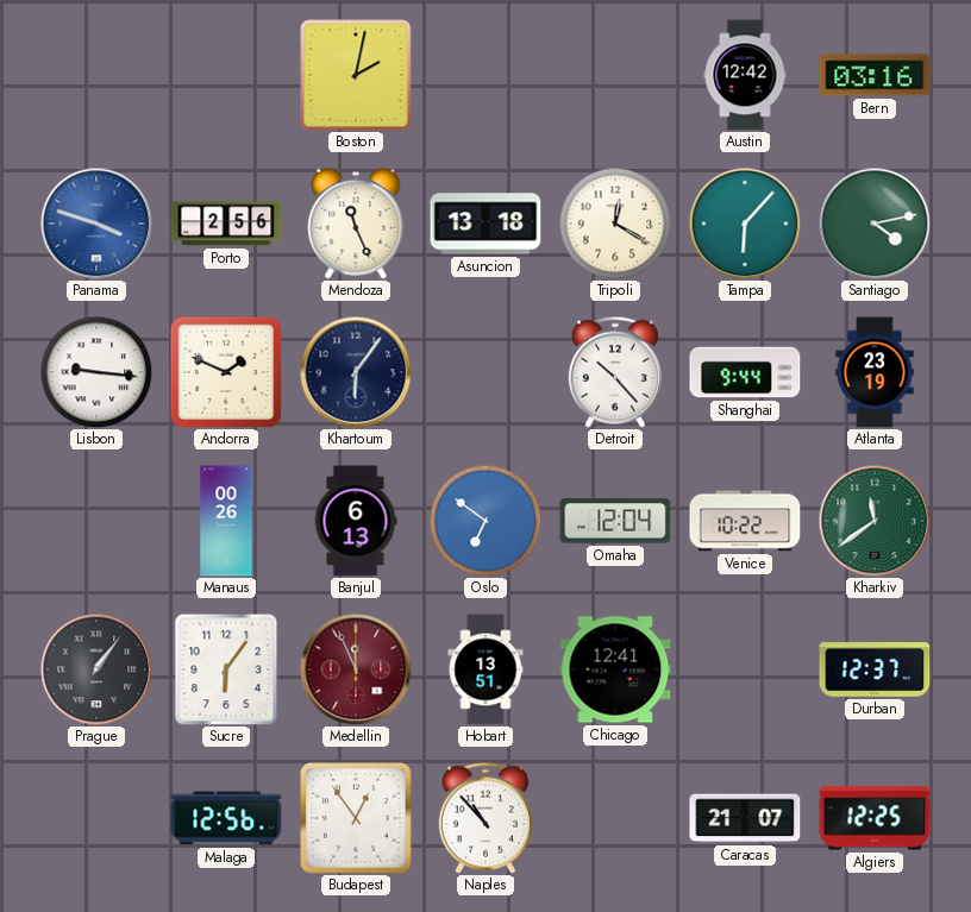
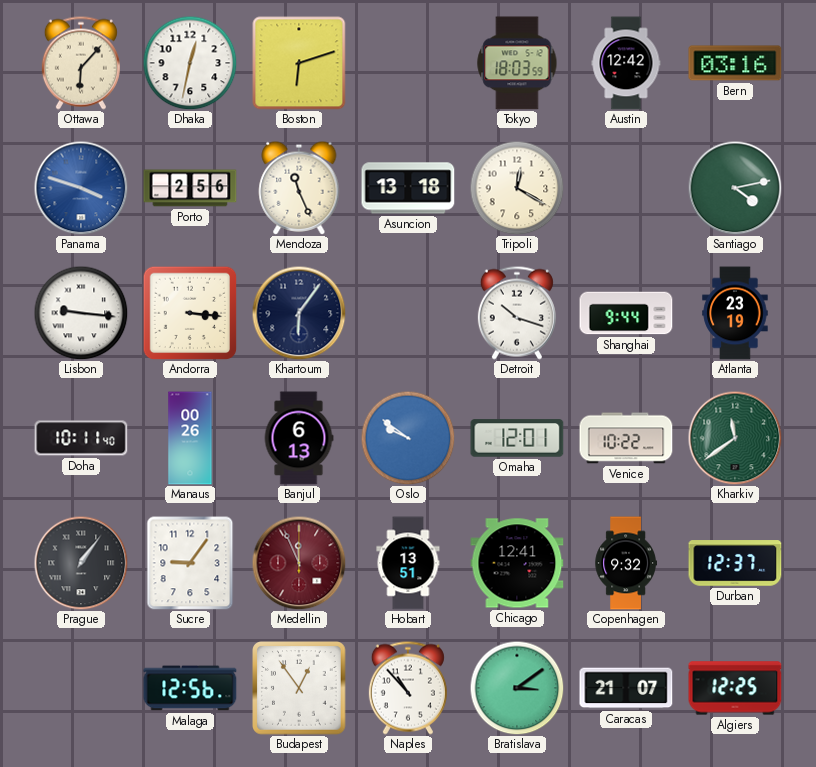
Ottawa: none -> 6:07 (81, 63)
Dhaka: none -> 12:32 (190, 63)
Boston: 2:02 -> 6:12 (299, 63)
Tokyo: none -> 18:03 (517, 63)
Tampa: 6:07 -> none (745, 224)
Andorra: 1:49 -> 3:16 (190, 313)
Detroit: 10:23 -> 10:18 (517, 313)
Doha: none -> 10:11 (81, 438)
Oslo: 6:51 -> 9:51 (408, 438)
Omaha: 12:04 -> 12:01 (517, 438)
Sucre: 6:06 -> 9:06 (190, 563)
Copenhagen: none -> 9:32 (625, 563)
Bratislava: none -> 3:09 (517, 688)
